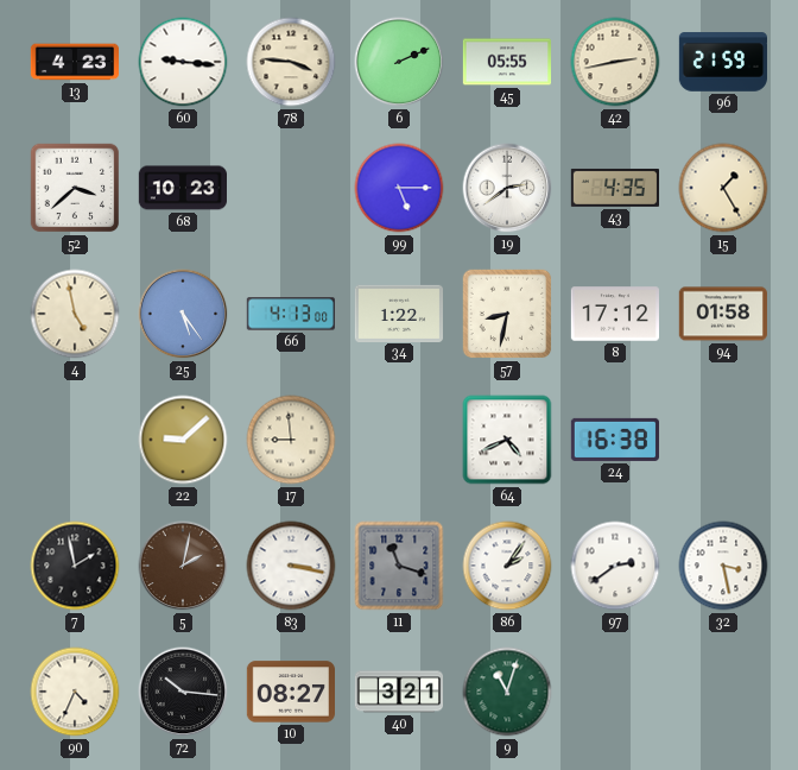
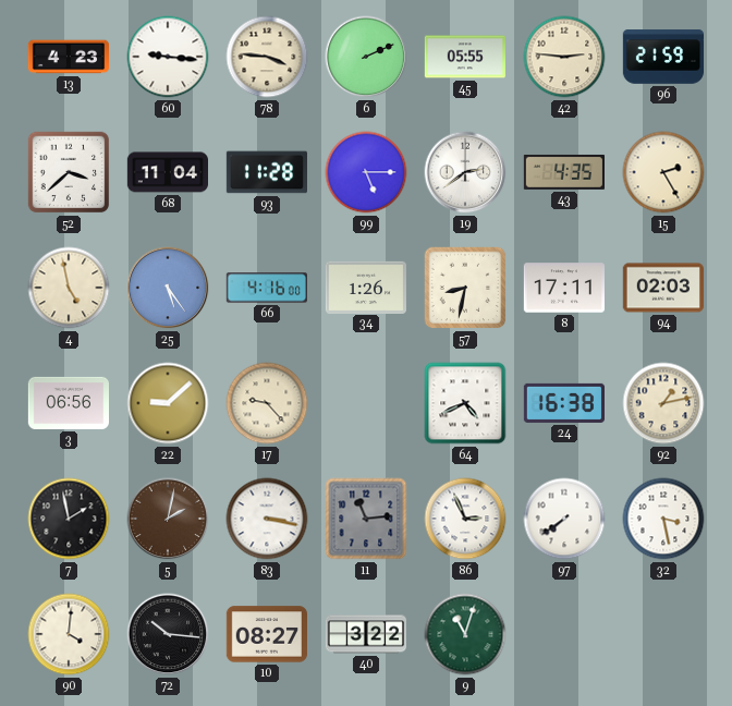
42: 2:43 -> 2:46 (564, 57)
68: 10:23 -> 11:04 (167, 172)
93: none -> 11:28 (266, 172)
15: 1:25 -> 2:25 (663, 172)
66: 4:13 -> 4:16 (267, 288)
34: 1:22 -> 1:26 (365, 287)
8: 17:12 -> 17:11 (563, 288)
94: 01:58 -> 02:03 (662, 288)
3: none -> 06:56 (68, 403)
17: 8:59 -> 9:23 (267, 403)
92: none -> 1:13 (663, 403)
11: 11:18 -> 11:14 (366, 519)
86: 2:06 -> 2:56 (465, 519)
97: 2:39 -> 7:39 (564, 519)
90: 4:34 -> 4:01 (69, 634)
40: 3:21 -> 3:22 (365, 634)
